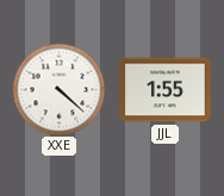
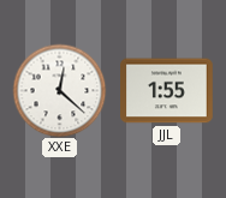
XXE: 4:22 -> 12:22 (59, 90)
